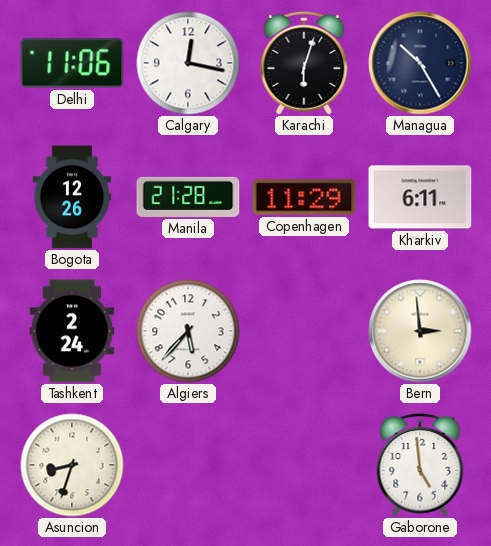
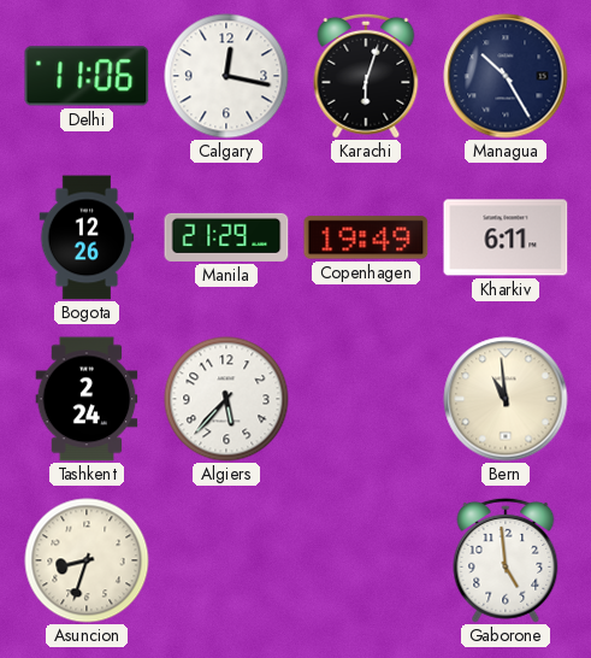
Manila: 21:28 -> 21:29 (226, 237)
Copenhagen: 11:29 -> 19:49 (366, 237)
Bern: 2:59 -> 10:59 (506, 399)
